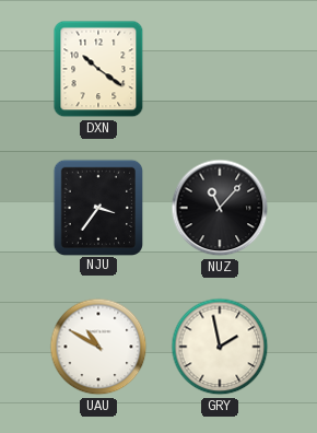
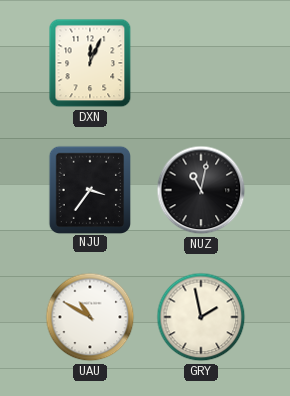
DXN: 10:21 -> 12:04 (90, 63)
NUZ: 11:07 -> 11:02 (201, 190)
